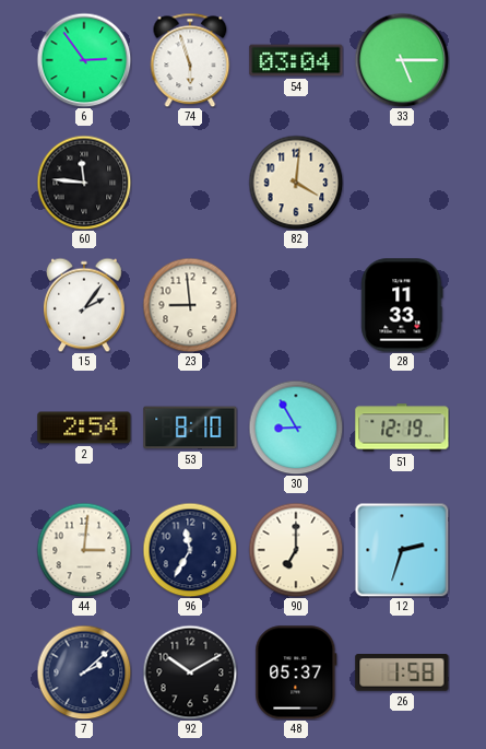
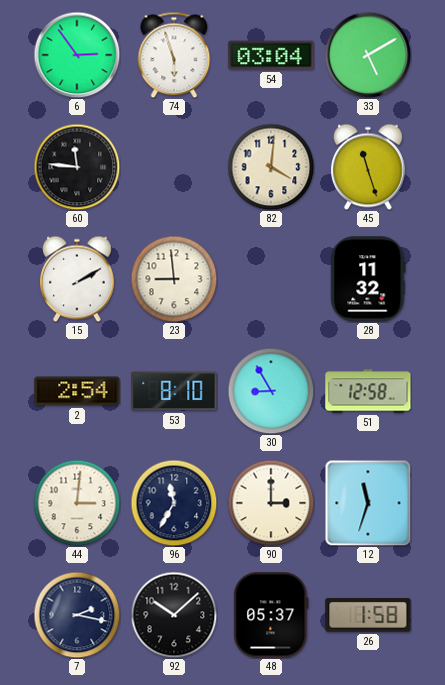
33: 5:15 -> 5:10 (368, 55)
45: none -> 11:27 (369, 167)
15: 2:06 -> 2:10 (78, 279)
28: 11:33 -> 11:32 (368, 279)
51: 12:19 -> 12:58 (368, 391)
90: 7:00 -> 3:00 (271, 503)
12: 2:33 -> 11:33 (368, 503)
7: 2:08 -> 2:17 (77, 615)
92: 10:10 -> 10:08 (174, 615)
